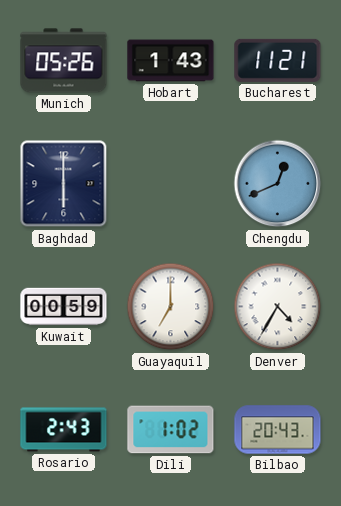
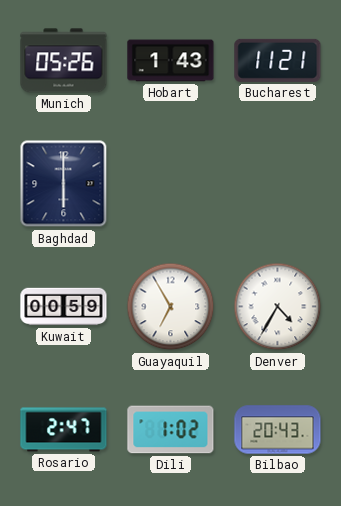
Chengdu: 12:41 -> none (278, 184)
Guayaquil: 7:00 -> 6:55 (171, 307)
Rosario: 2:43 -> 2:47 (64, 430)
